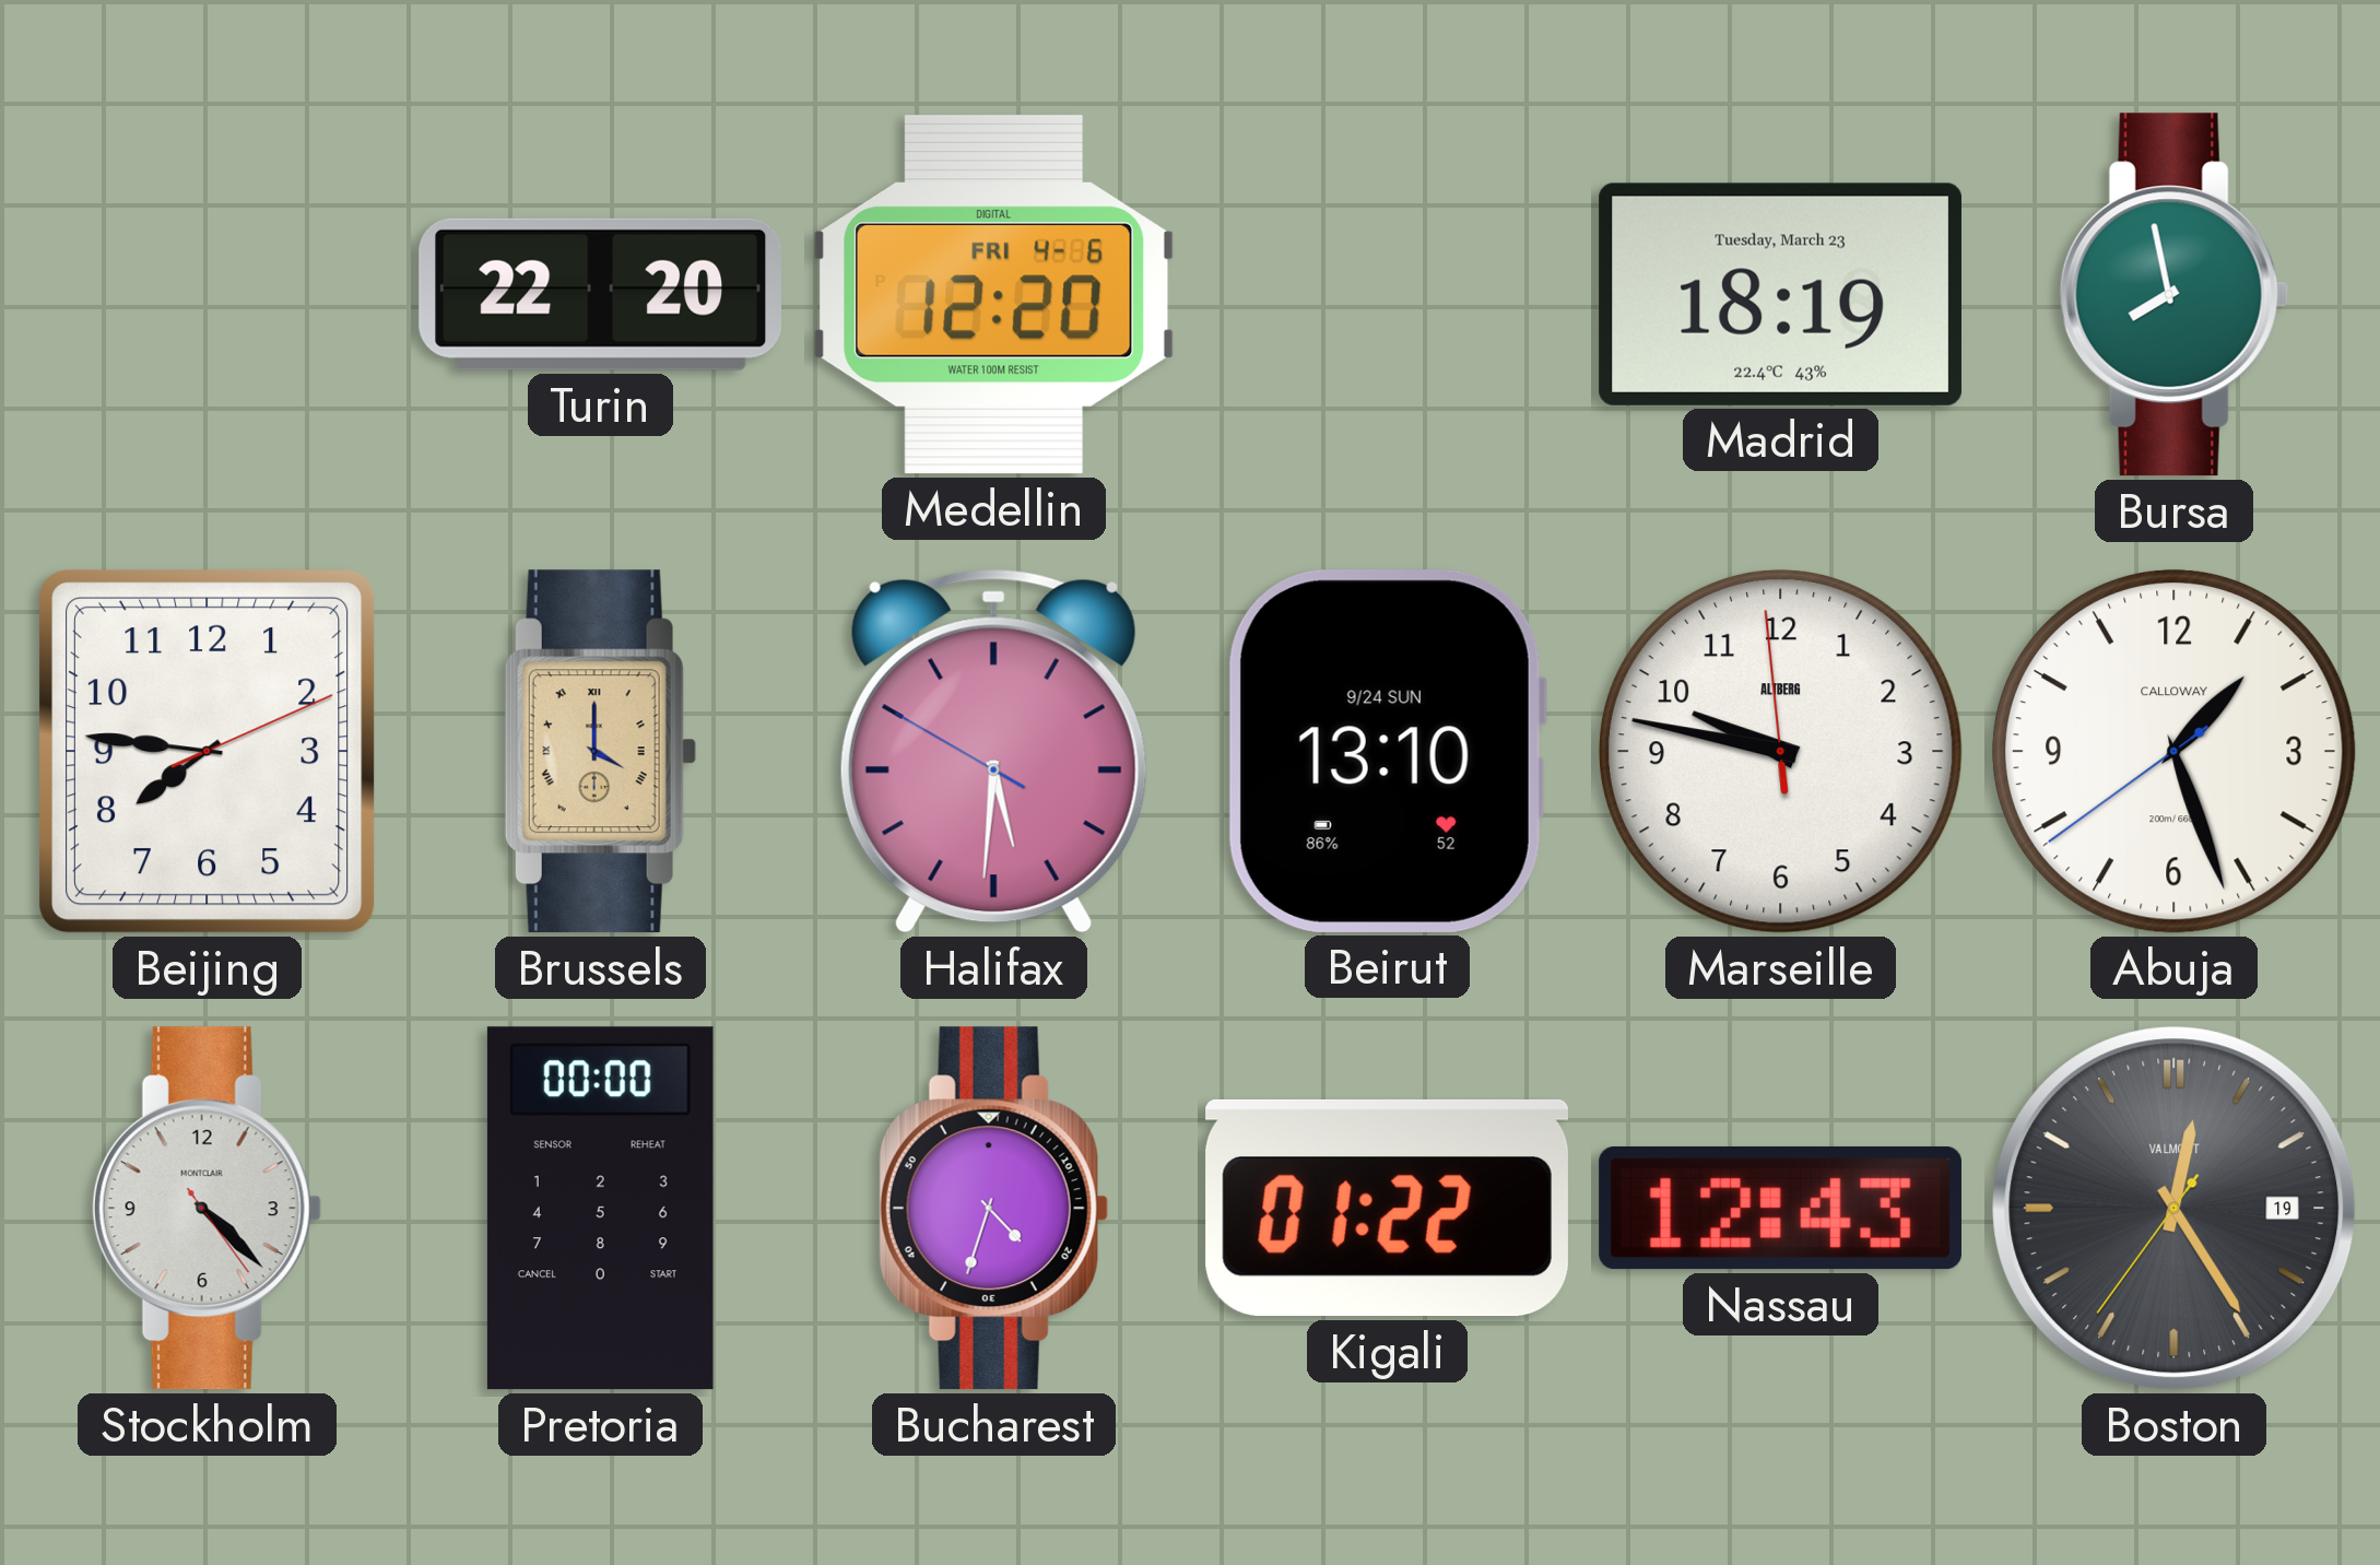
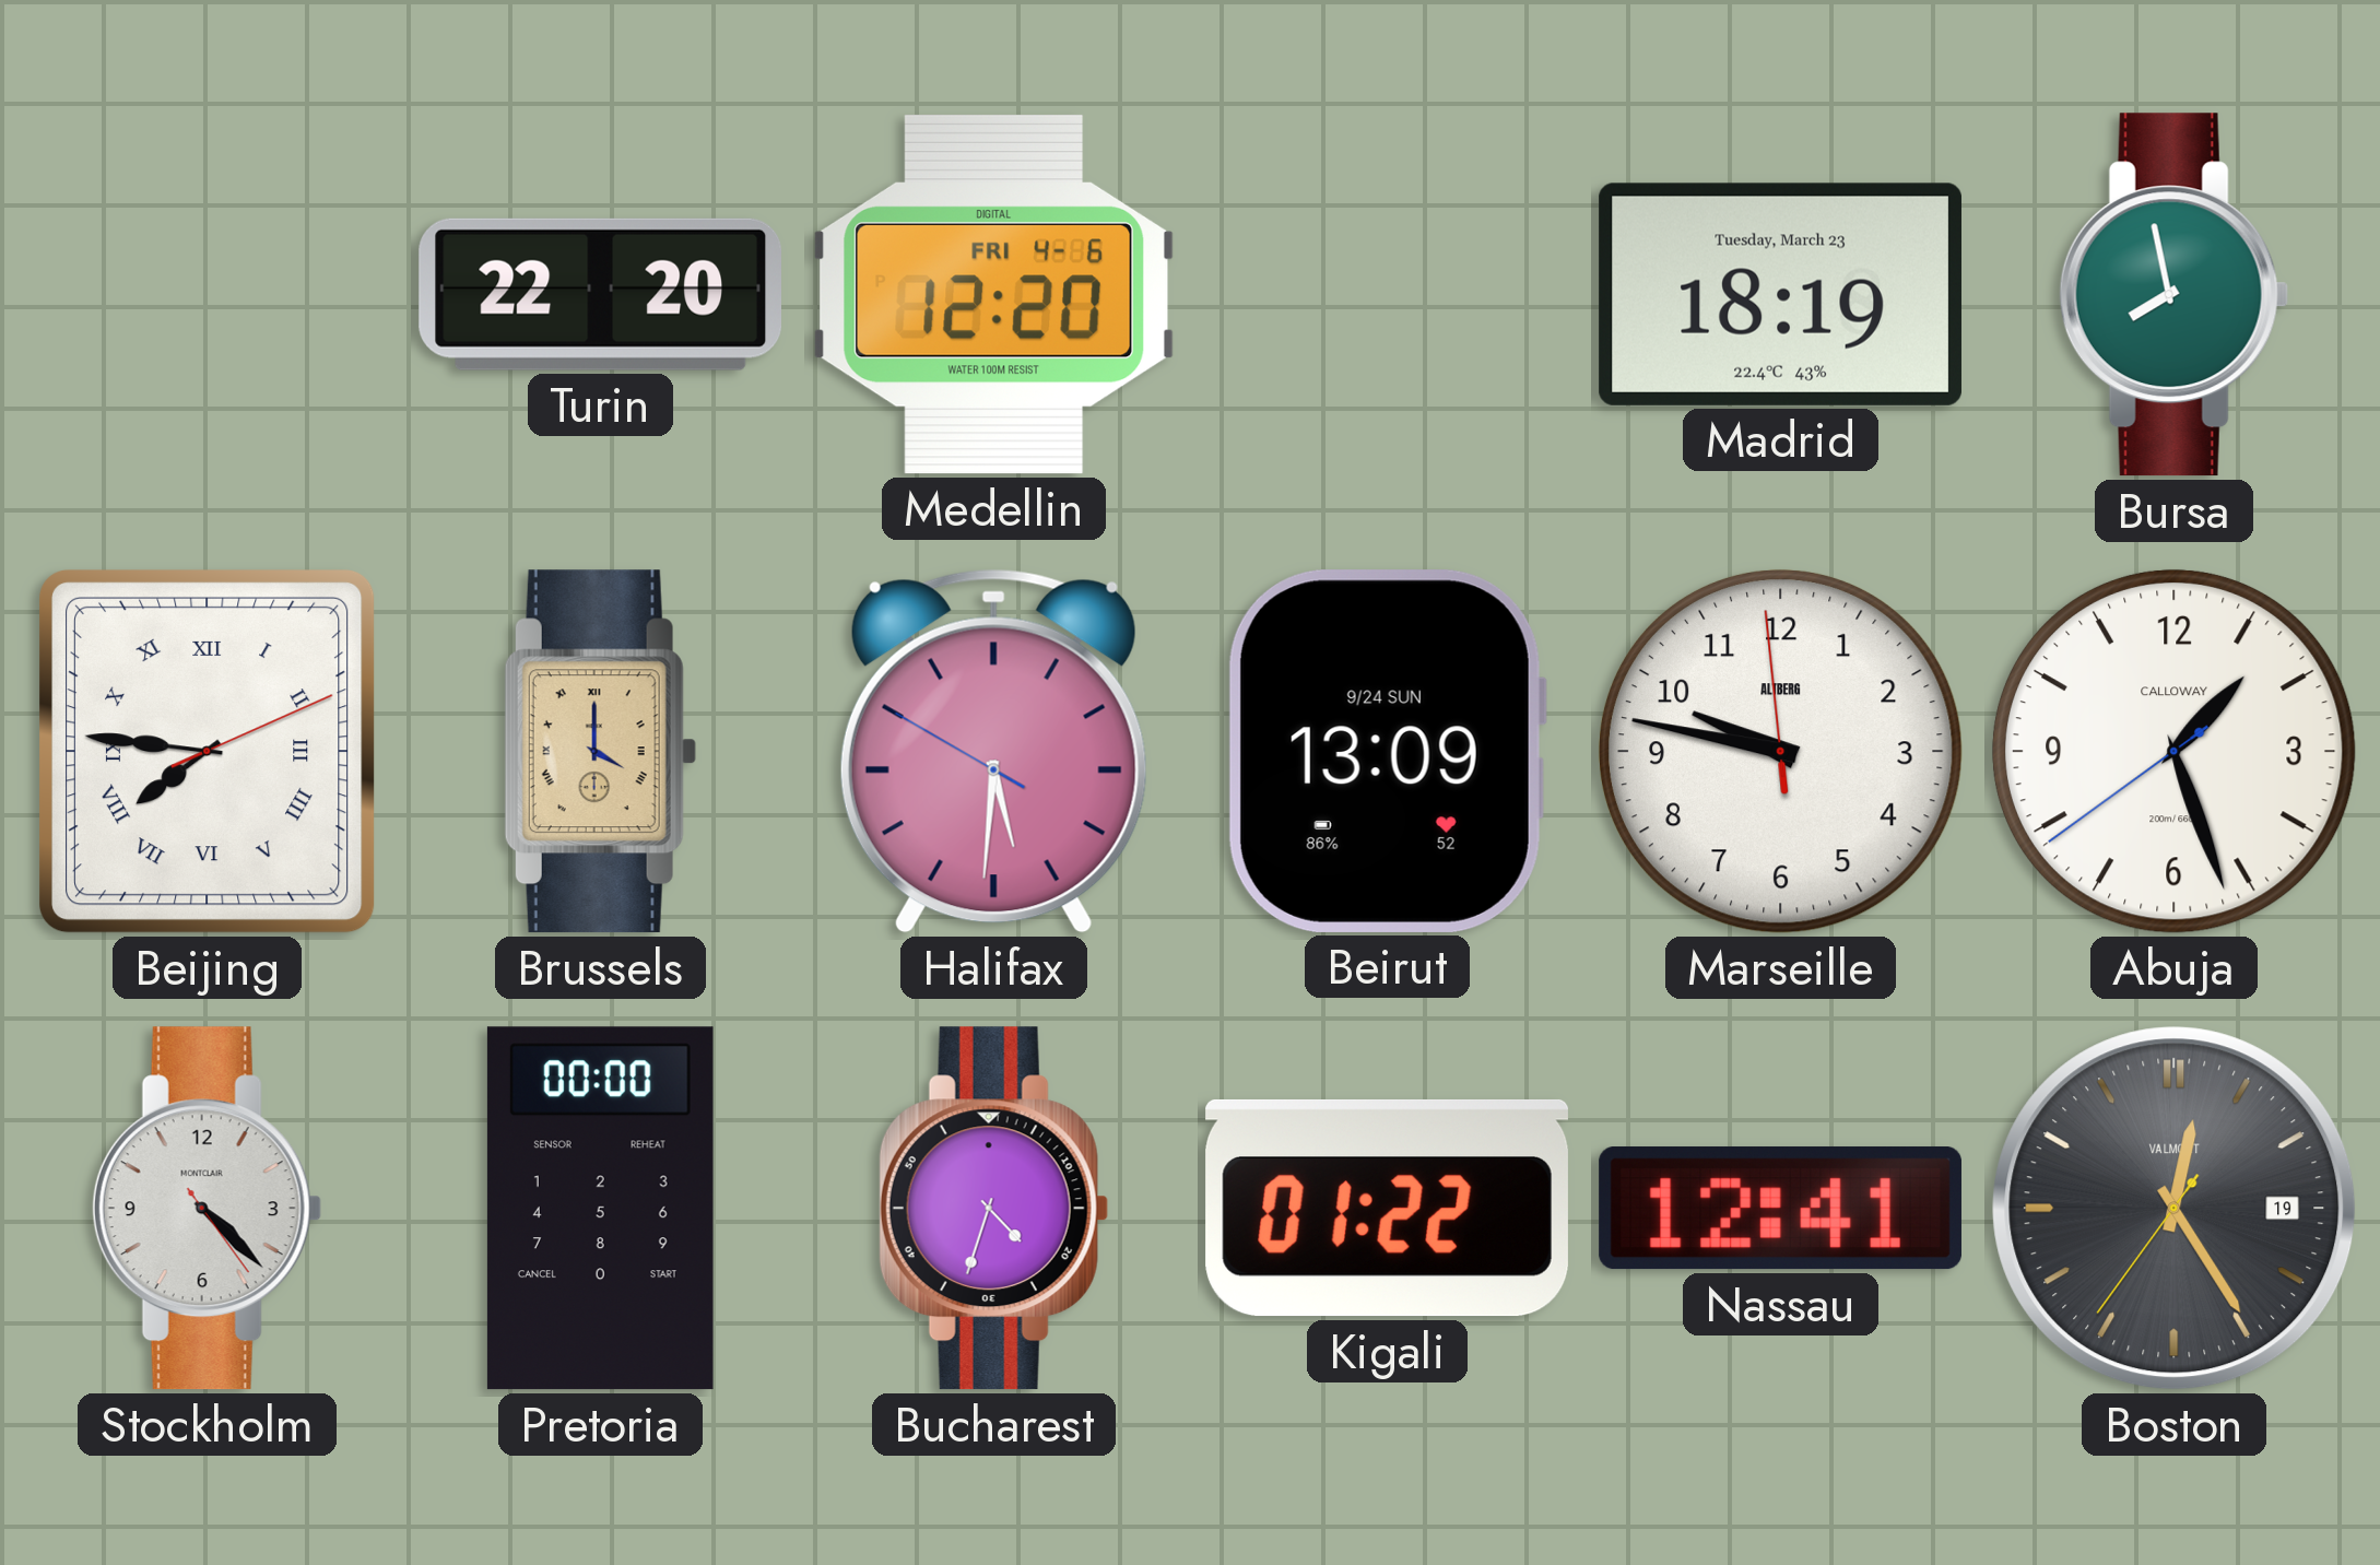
Beijing numerals: Arabic -> Roman (207, 751)
Beirut: 13:10 -> 13:09 (1387, 751)
Nassau: 12:43 -> 12:41 (1780, 1209)
